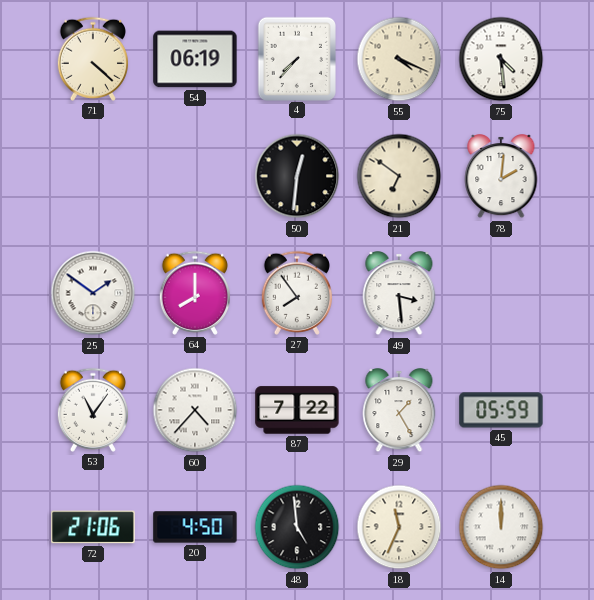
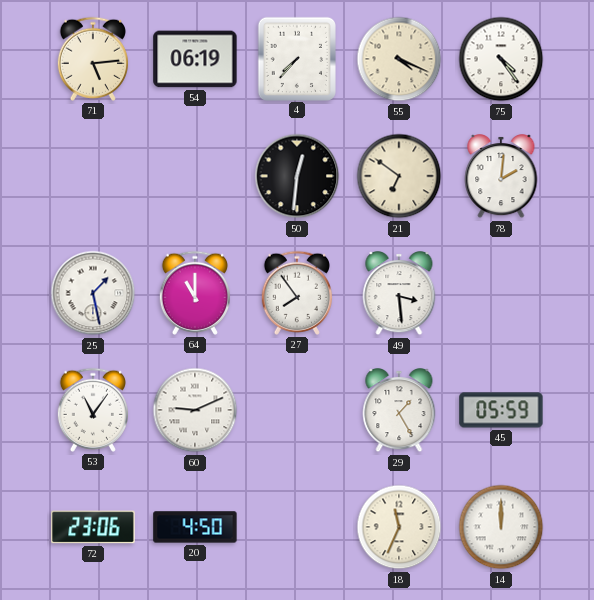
71: 4:22 -> 5:14 (92, 59)
75: 4:29 -> 4:24 (501, 59)
25: 1:51 -> 1:28 (93, 293)
64: 8:00 -> 11:00 (194, 293)
60: 4:37 -> 9:11 (195, 410)
87: 7:22 -> none (297, 410)
72: 21:06 -> 23:06 (93, 527)
48: 4:59 -> none (297, 527)
